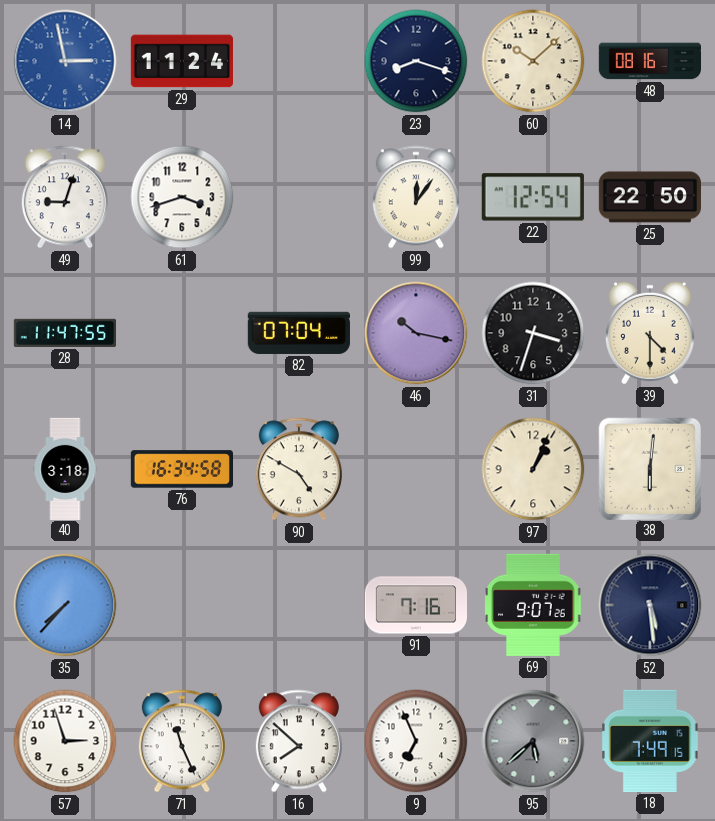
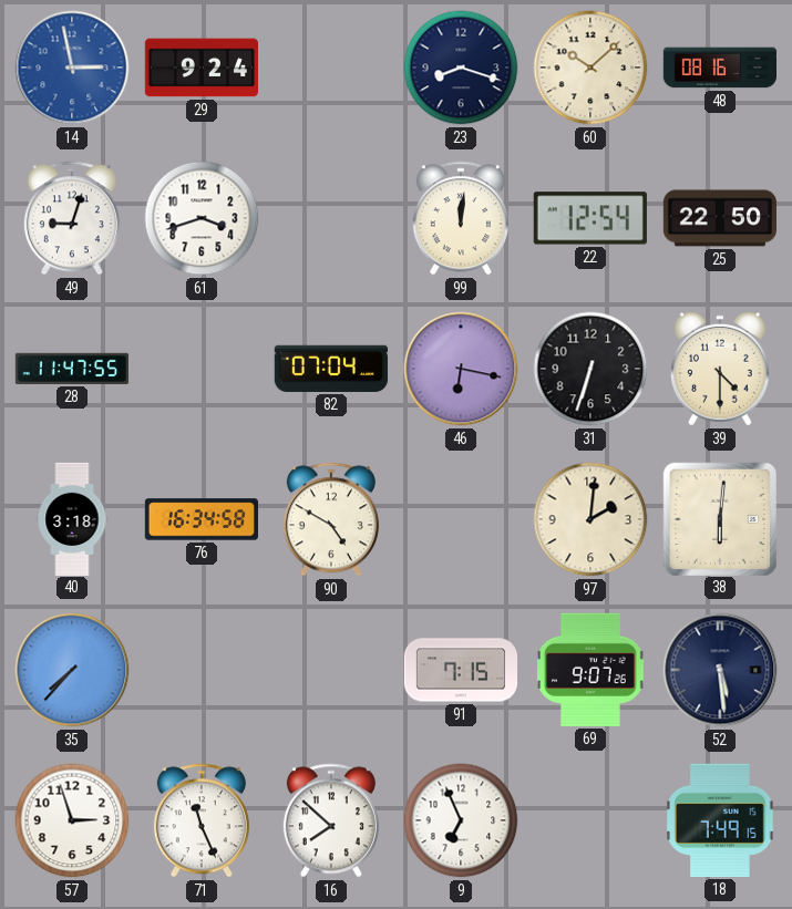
29: 11:24 -> 9:24 (200, 68)
99: 12:06 -> 12:01 (461, 218)
46: 10:17 -> 6:17 (461, 369)
31: 3:33 -> 6:33 (590, 369)
97: 1:04 -> 2:01 (590, 519)
91: 7:16 -> 7:15 (460, 670)
95: 5:38 -> none (533, 741)
